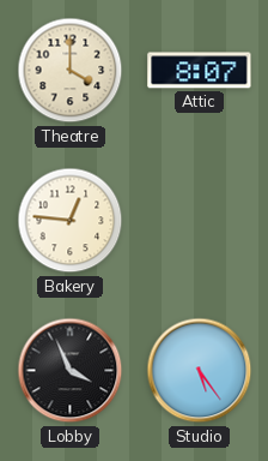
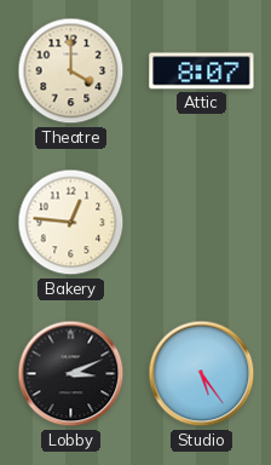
Lobby: 3:56 -> 3:11 (71, 374)
